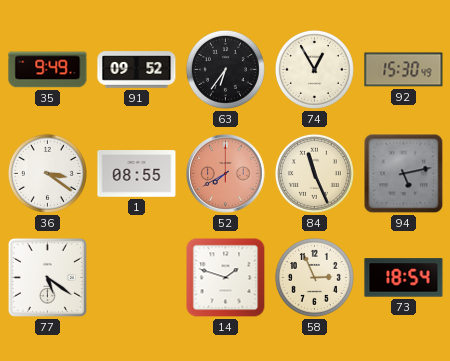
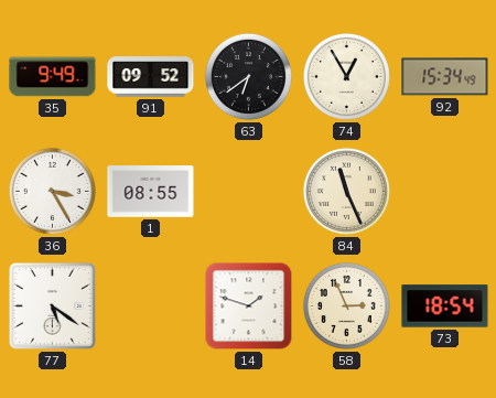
63: 6:36 -> 6:39 (248, 76)
92: 15:30 -> 15:34 (445, 77)
36: 3:21 -> 3:25 (52, 191)
52: 7:40 -> none (226, 174)
94: 5:13 -> none (404, 174)
